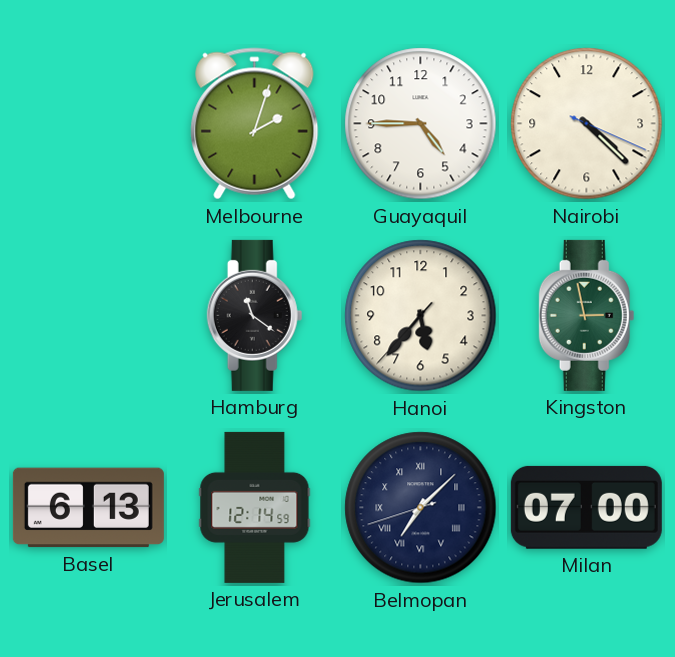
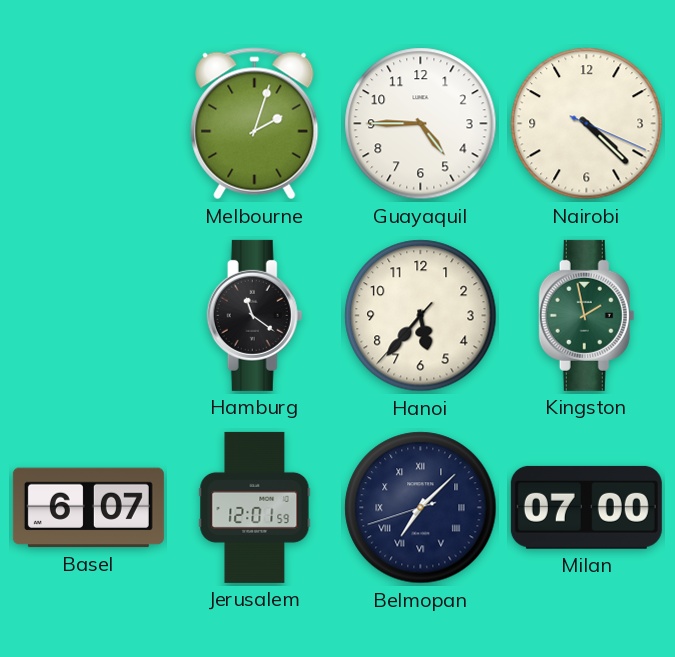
Kingston: 2:58 -> 1:58 (587, 315)
Basel: 6:13 -> 6:07 (88, 508)
Jerusalem: 12:14 -> 12:01 (255, 507)
